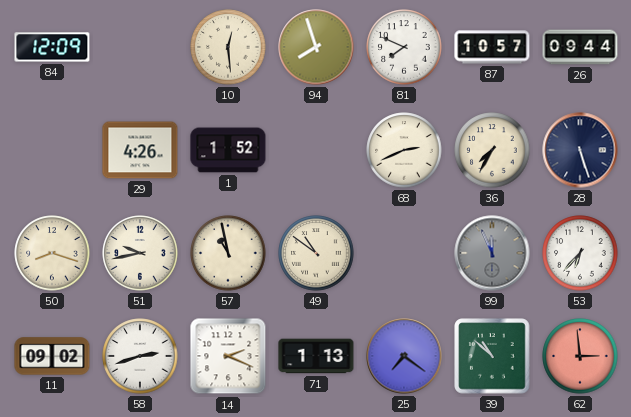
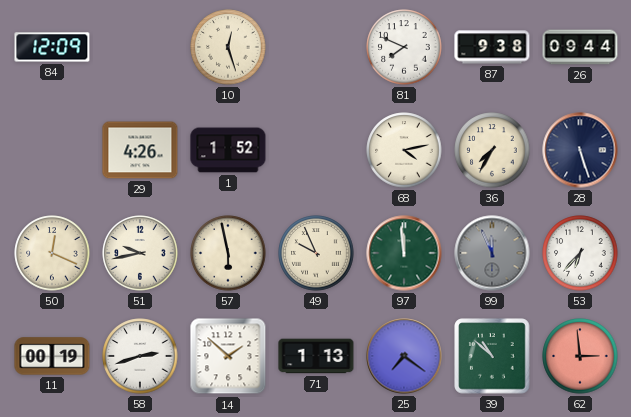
10: 12:29 -> 12:27 (228, 47)
94: 7:57 -> none (316, 47)
87: 10:57 -> 9:38 (492, 47)
68: 2:41 -> 4:13 (404, 150)
50: 8:18 -> 12:19 (52, 253)
57: 10:58 -> 5:58 (228, 253)
49: 10:51 -> 9:56 (316, 253)
97: none -> 11:59 (404, 253)
11: 09:02 -> 00:19 (52, 356)
14: 2:19 -> 1:52 (228, 356)
